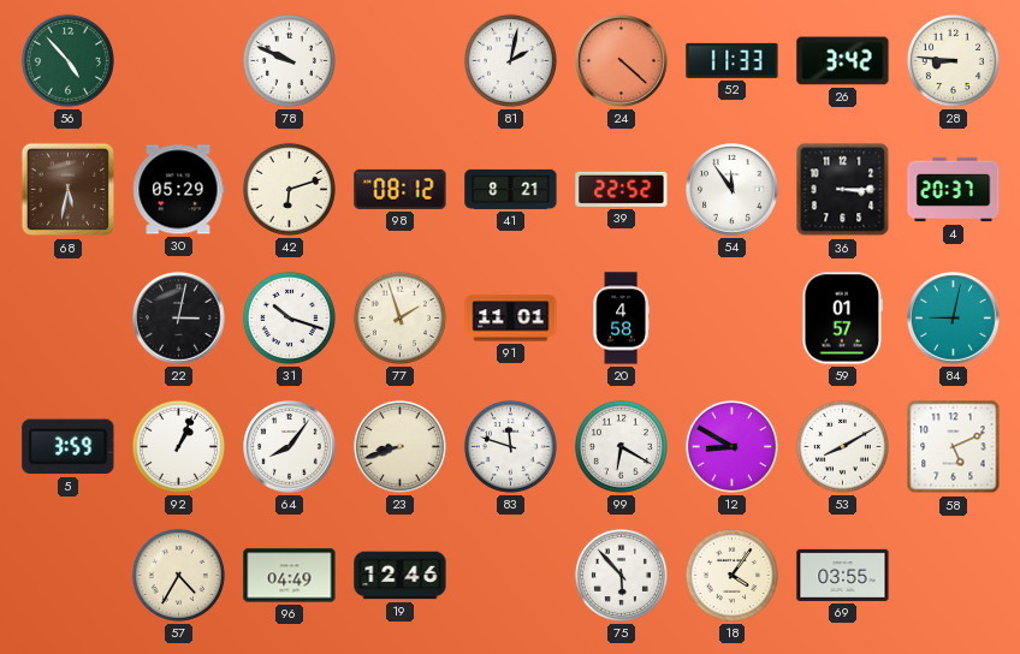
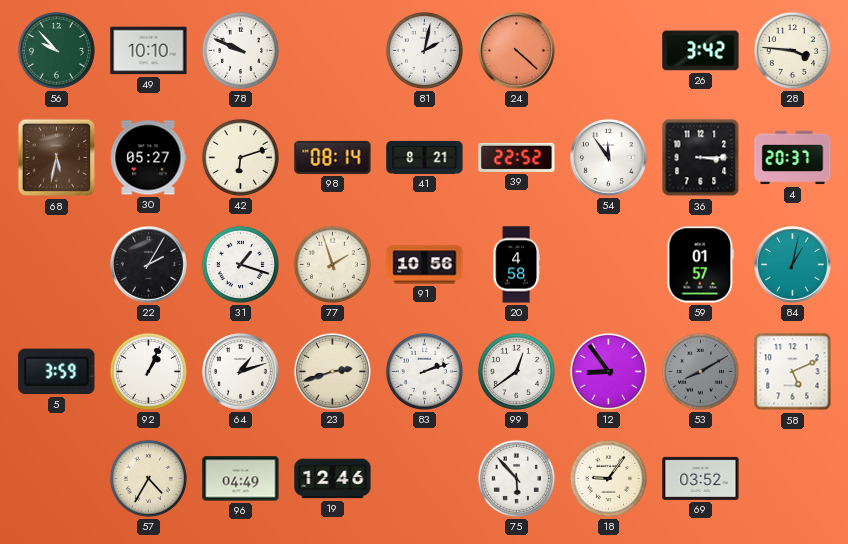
56: 4:53 -> 9:53 (56, 50)
49: none -> 10:10 (149, 51)
52: 11:33 -> none (733, 60)
28: 8:46 -> 3:46 (792, 50)
30: 05:29 -> 05:27 (149, 158)
98: 08:12 -> 08:14 (333, 157)
22: 3:02 -> 2:05 (149, 265)
31: 10:18 -> 1:18 (240, 264)
91: 11:01 -> 10:56 (425, 265)
84: 9:02 -> 1:02 (793, 265)
64: 8:06 -> 1:12 (241, 372)
23: 8:42 -> 2:42 (332, 371)
83: 11:48 -> 2:12 (424, 371)
99: 6:20 -> 12:39 (516, 371)
12: 8:50 -> 8:54 (608, 371)
53 dial: white -> grey (700, 371)
18: 4:06 -> 9:06 (608, 478)
69: 03:55 -> 03:52 (701, 478)
